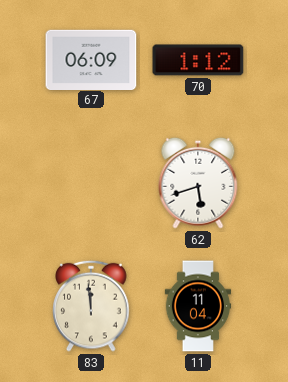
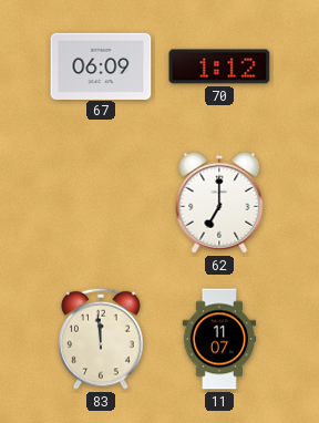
62: 5:42 -> 7:00 (219, 203)
11: 11:04 -> 11:07 (219, 339)
